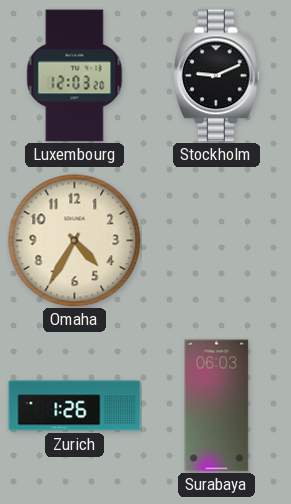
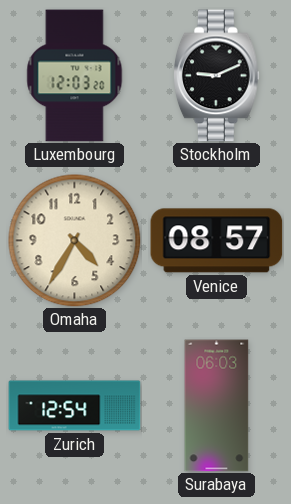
Venice: none -> 08:57 (217, 241)
Zurich: 1:26 -> 12:54 (75, 406)
